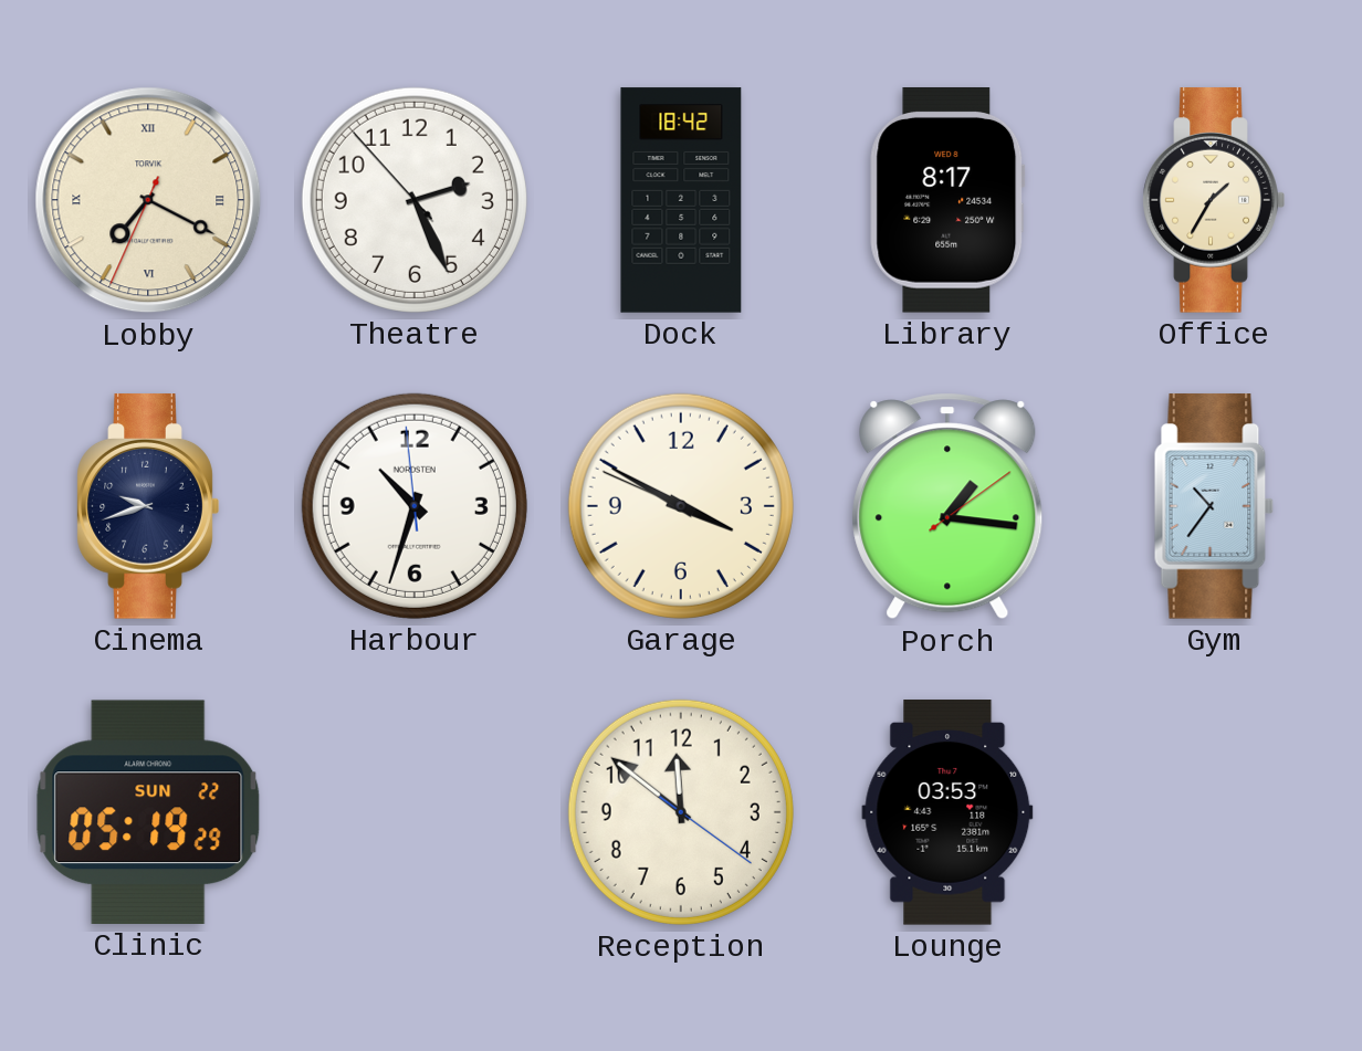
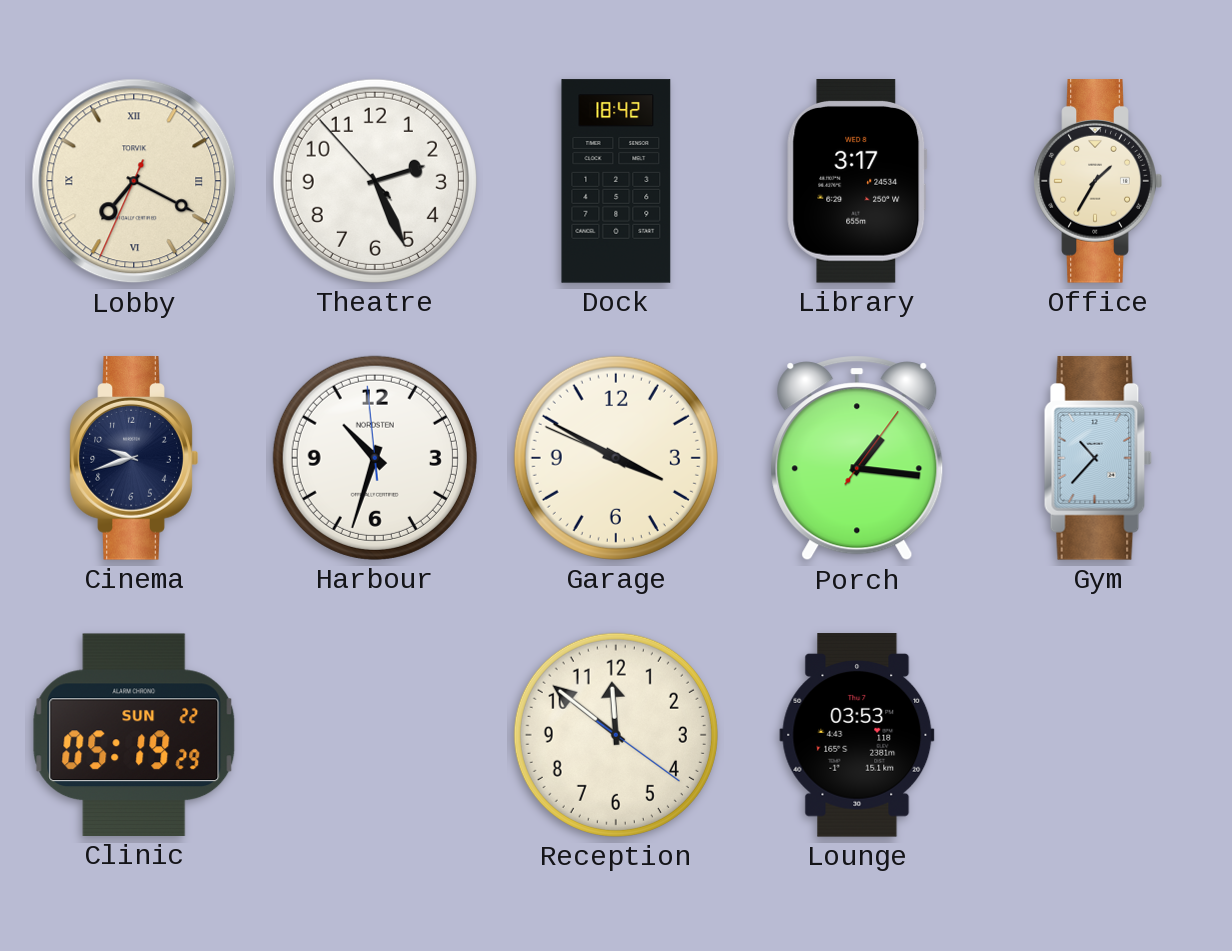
Library: 8:17 -> 3:17 (857, 182)
Porch: 1:16:09 -> 1:16:06 (857, 458)
Gym: 10:36 -> 10:37 (1098, 458)
